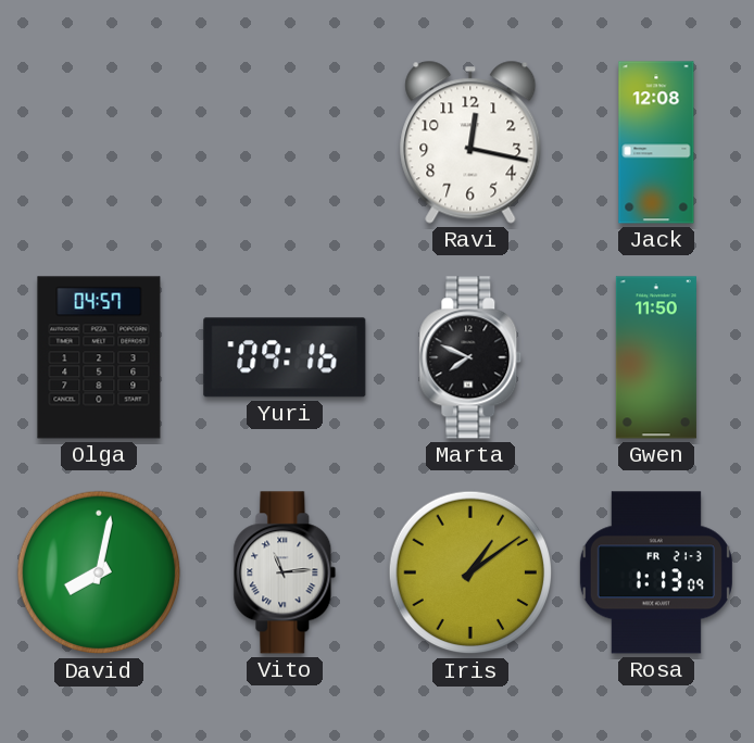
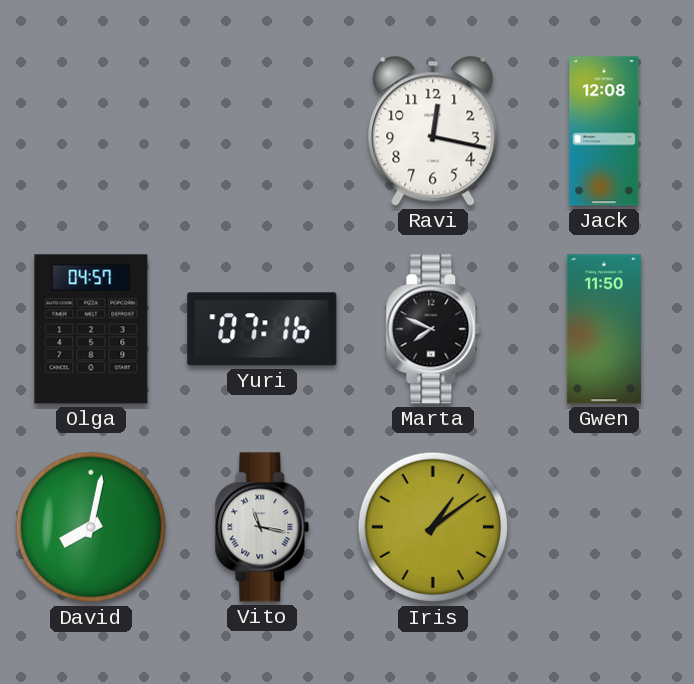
Yuri: 09:16 -> 07:16 (262, 329)
Vito: 11:14 -> 11:17 (262, 527)
Rosa: 1:13 -> none (656, 572)
